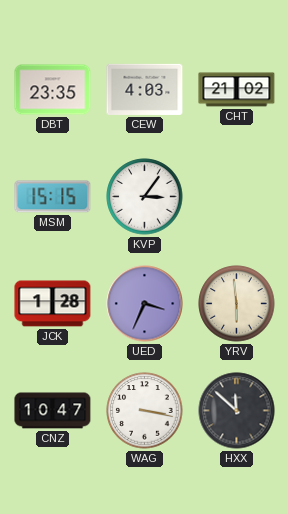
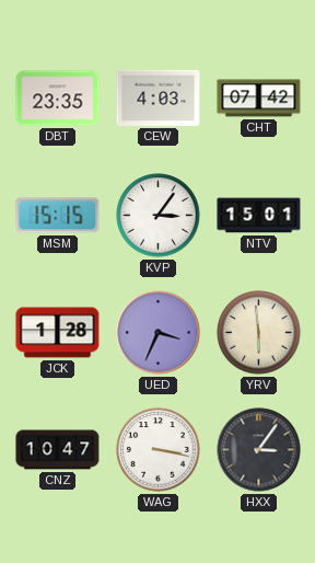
CHT: 21:02 -> 07:42 (259, 99)
NTV: none -> 15:01 (259, 216)
HXX: 11:52 -> 3:06 (259, 450)
